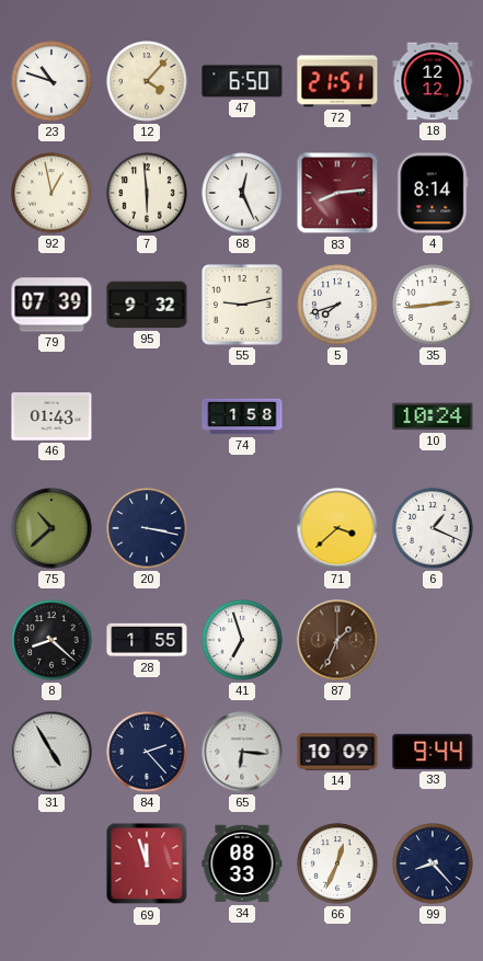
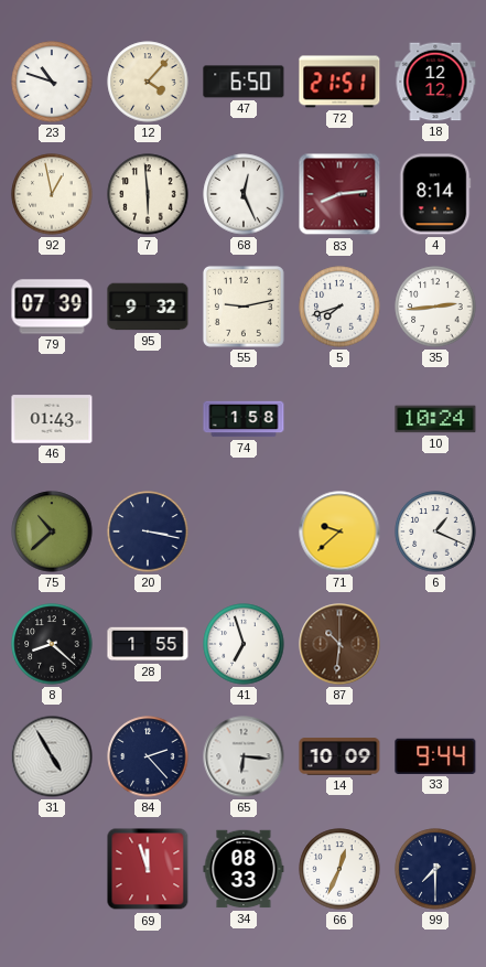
71: 3:38 -> 9:38 (339, 531)
87: 1:34 -> 10:31 (339, 644)
99: 8:23 -> 7:30 (435, 869)
